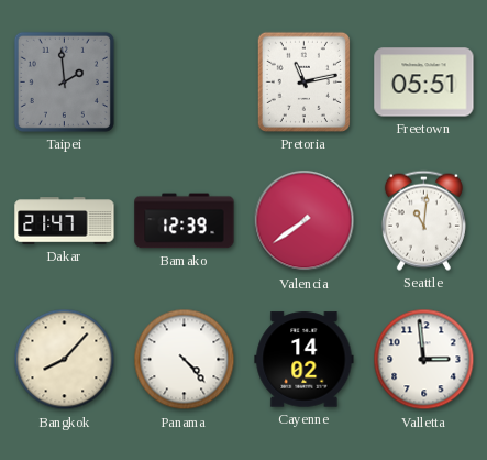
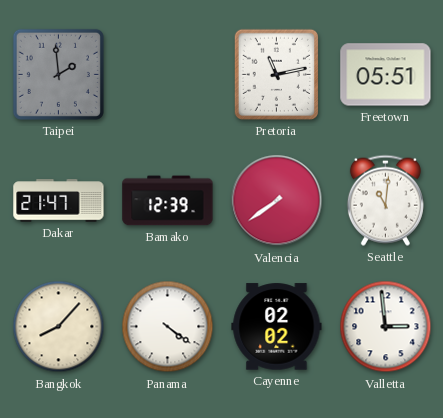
Panama: 4:23 -> 4:21 (168, 327)
Cayenne: 14:02 -> 02:02 (277, 327)
